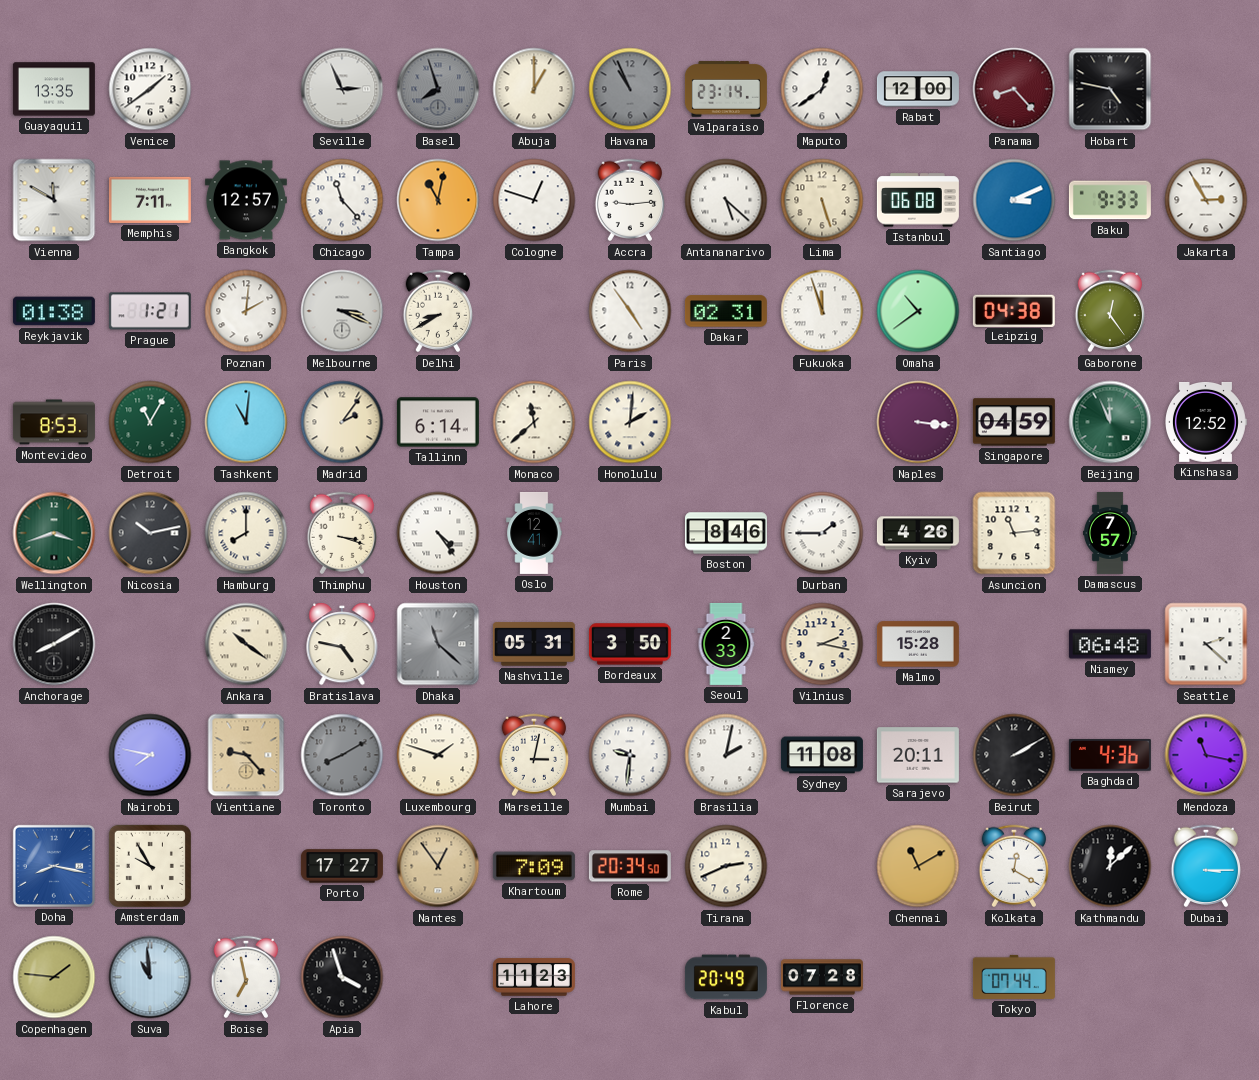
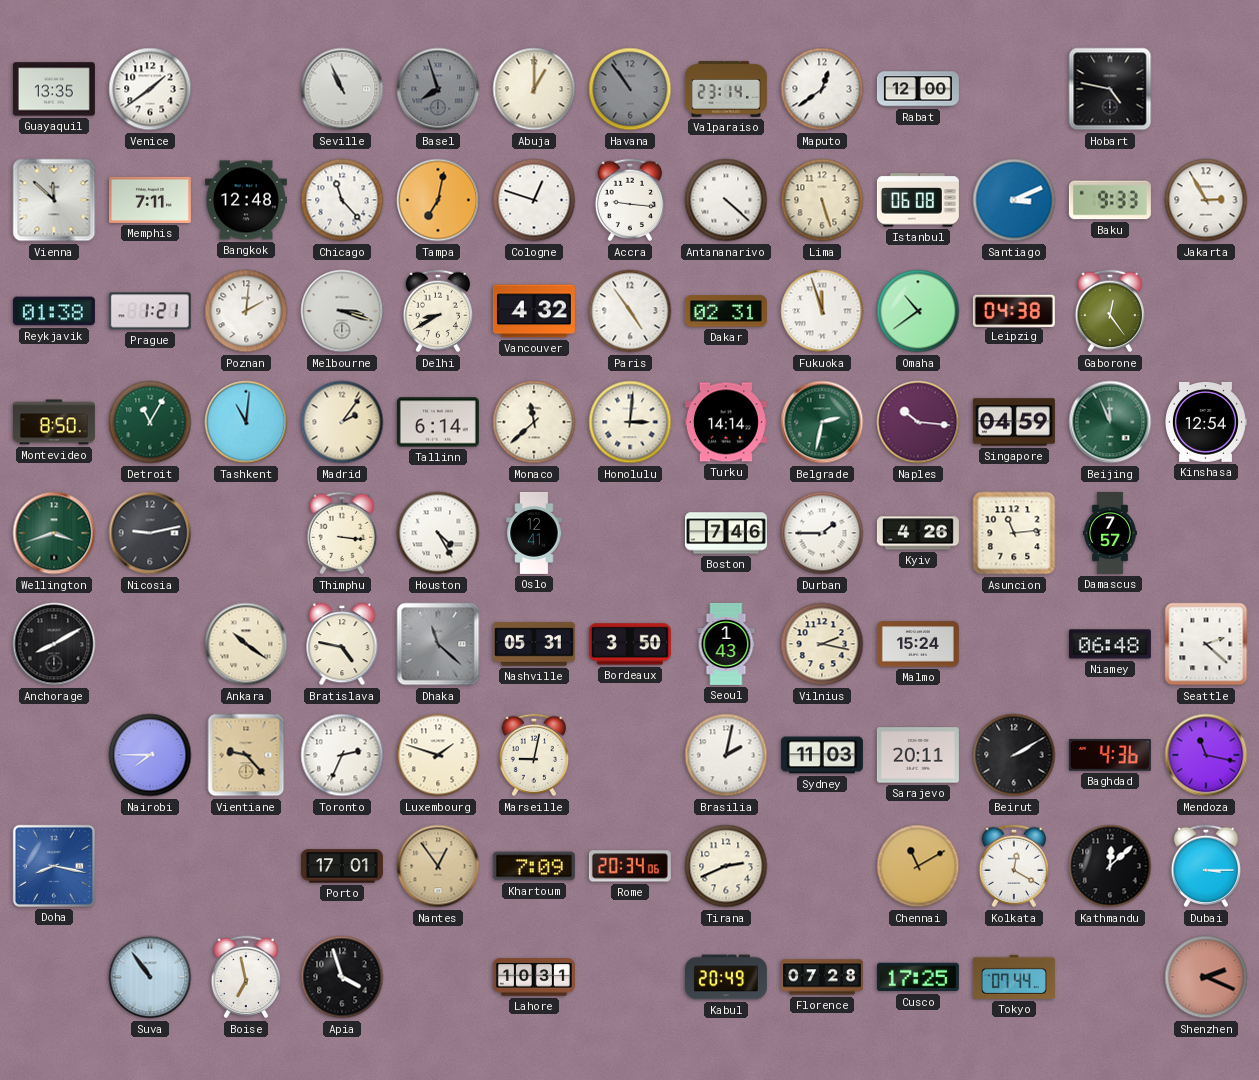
Seville: 2:56 -> 10:56 (342, 89)
Havana: 10:56 -> 10:54 (630, 89)
Panama: 8:23 -> none (1014, 89)
Vienna: 11:50 -> 11:52 (54, 200)
Bangkok: 12:57 -> 12:48 (246, 200)
Tampa: 11:02 -> 7:02 (438, 200)
Accra: 9:14 -> 9:16 (630, 200)
Antananarivo: 5:22 -> 4:22 (726, 200)
Melbourne: 3:19 -> 3:18 (342, 311)
Vancouver: none -> 4:32 (534, 311)
Montevideo: 8:53 -> 8:50 (54, 422)
Honolulu: 2:01 -> 3:01 (630, 422)
Turku: none -> 14:14 (726, 422)
Belgrade: none -> 2:32 (822, 422)
Naples: 3:16 -> 10:16 (918, 422)
Kinshasa: 12:52 -> 12:54 (1206, 422)
Nicosia: 10:13 -> 9:13 (150, 533)
Hamburg: 8:00 -> none (246, 533)
Thimphu: 3:18 -> 3:16 (342, 533)
Houston: 4:24 -> 4:25 (438, 533)
Boston: 8:46 -> 7:46 (726, 533)
Seoul: 2:33 -> 1:43 (726, 644)
Malmo: 15:28 -> 15:24 (918, 644)
Nairobi: 7:47 -> 7:45 (150, 755)
Toronto: 8:10 -> 2:34 (342, 755)
Toronto dial: grey -> white (342, 755)
Marseille: 3:02 -> 9:02 (534, 755)
Mumbai: 9:31 -> none (630, 755)
Sydney: 11:08 -> 11:03 (822, 755)
Amsterdam: 9:55 -> none (150, 866)
Porto: 17:27 -> 17:01 (342, 866)
Rome: 20:34:50 -> 20:34:06 (630, 866)
Copenhagen: 1:46 -> none (54, 977)
Suva: 10:59 -> 10:54 (150, 977)
Lahore: 11:23 -> 10:31 (534, 977)
Cusco: none -> 17:25 (918, 977)
Shenzhen: none -> 2:19 (1206, 977)
